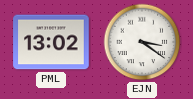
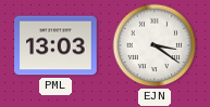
PML: 13:02 -> 13:03 (55, 45)
